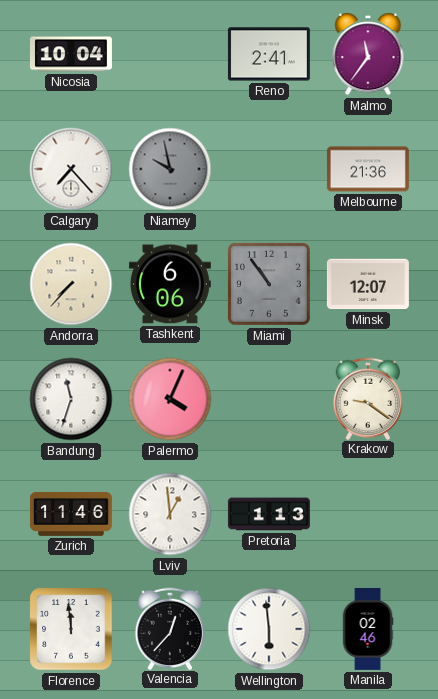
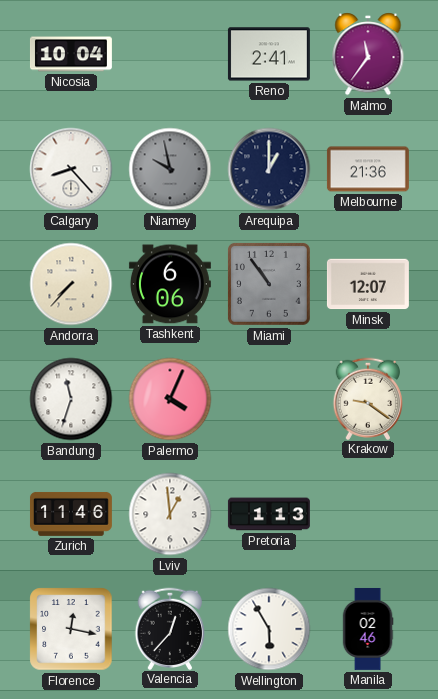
Calgary: 7:23 -> 8:23 (71, 169)
Arequipa: none -> 1:00 (269, 169)
Florence: 11:59 -> 12:17 (71, 629)
Wellington: 5:59 -> 5:55 (269, 629)
